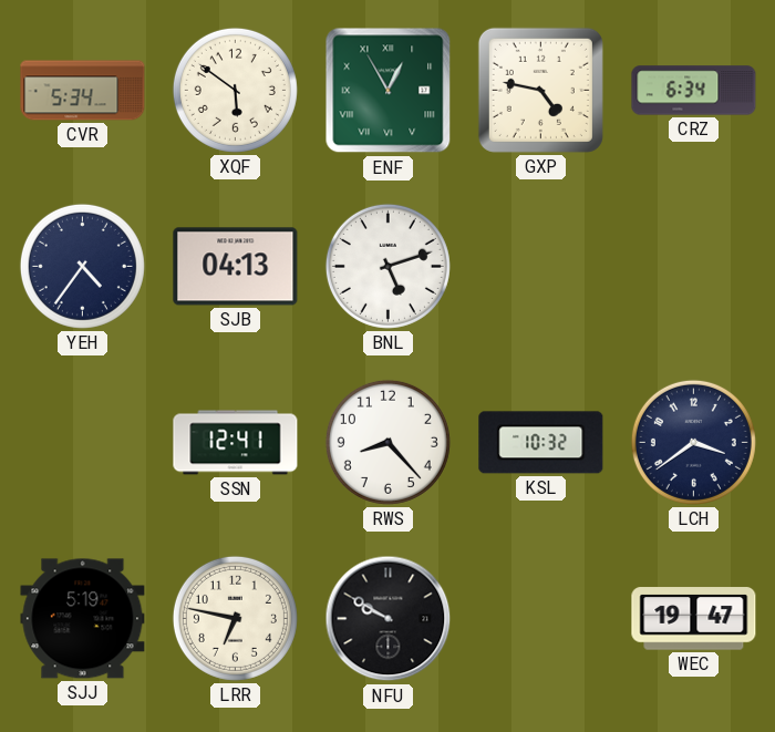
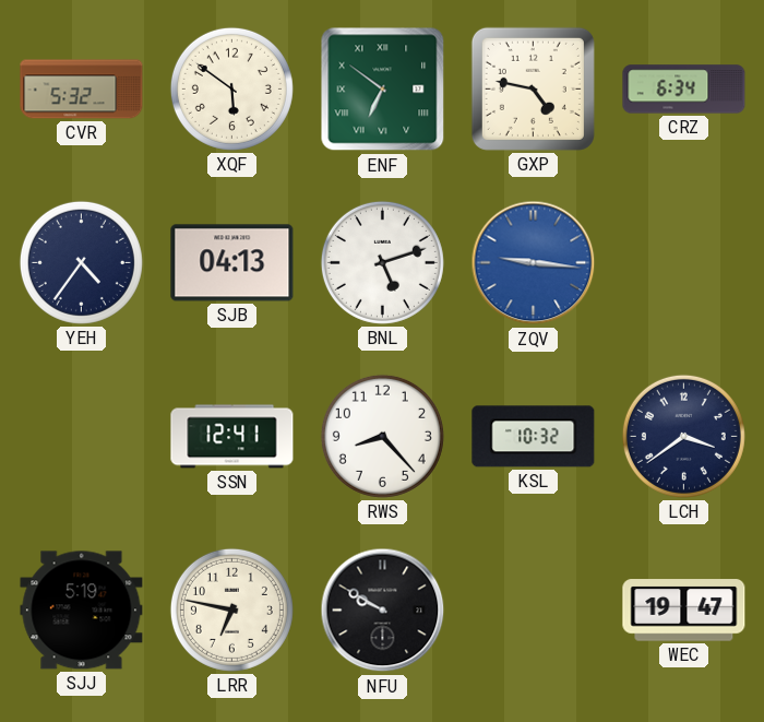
CVR: 5:34 -> 5:32 (82, 90)
ENF: 12:55 -> 6:51 (383, 90)
ZQV: none -> 9:16 (534, 263)
